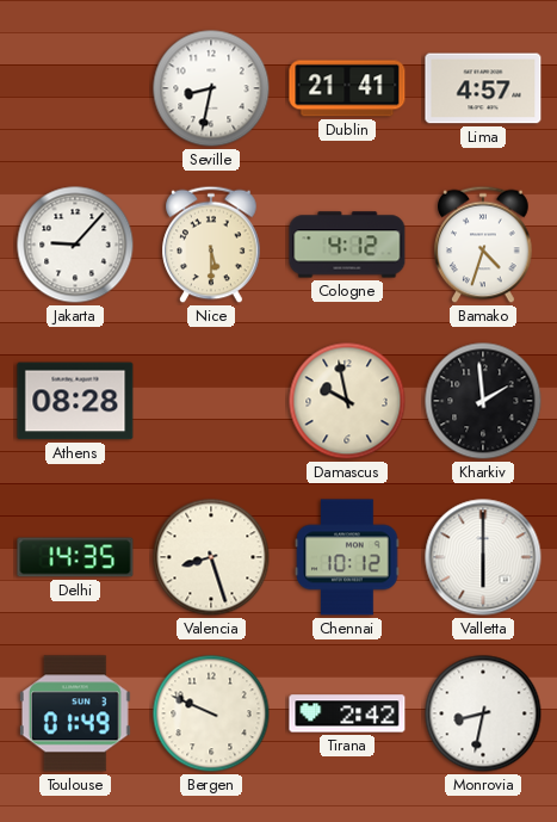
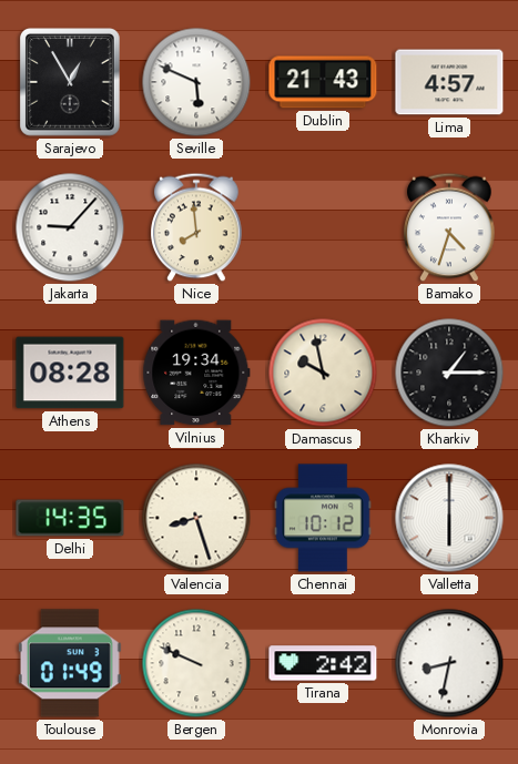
Sarajevo: none -> 12:55 (71, 83)
Seville: 8:32 -> 5:49 (196, 82)
Dublin: 21:41 -> 21:43 (323, 82)
Nice: 5:30 -> 7:59 (196, 227)
Cologne: 4:12 -> none (347, 245)
Vilnius: none -> 19:34 (196, 373)
Kharkiv: 1:59 -> 1:15 (449, 373)
